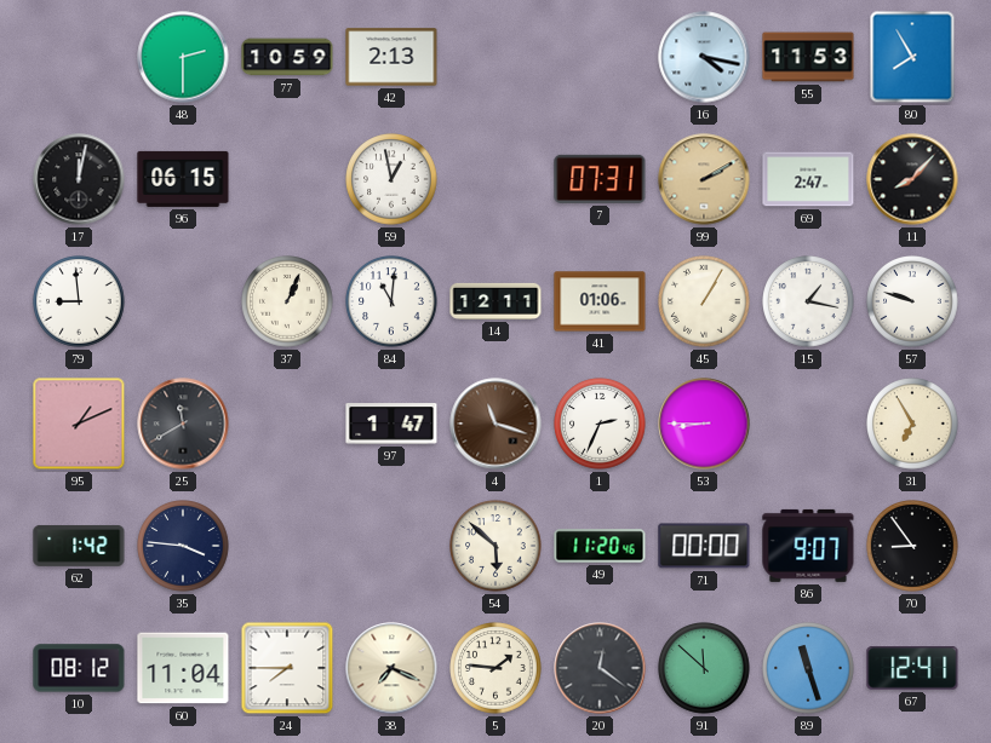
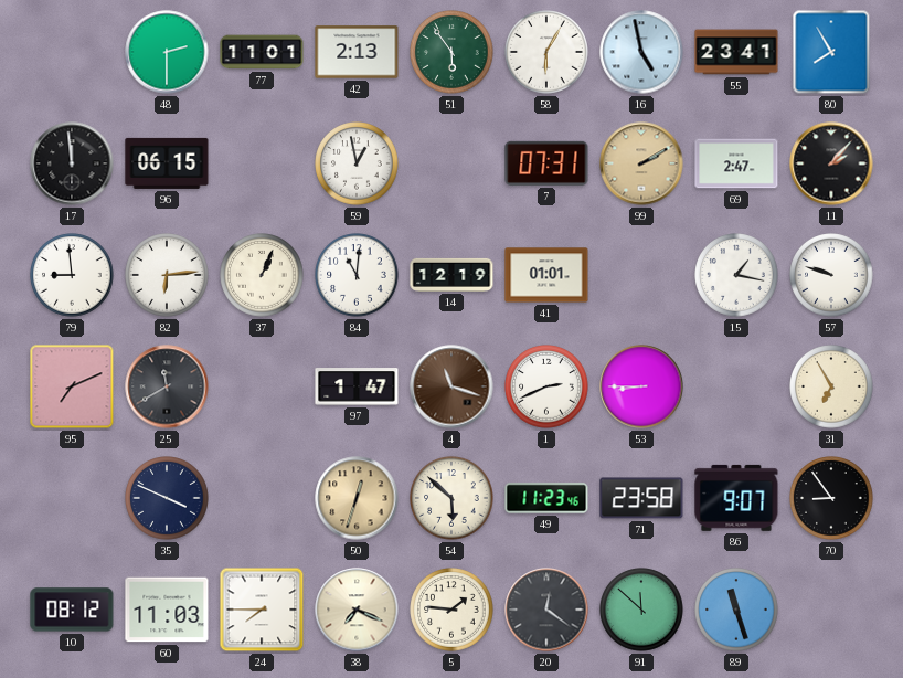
77: 10:59 -> 11:01 (262, 52)
51: none -> 5:54 (451, 52)
58: none -> 6:05 (546, 52)
16: 4:17 -> 4:58 (641, 52)
55: 11:53 -> 23:41 (736, 52)
17: 12:02 -> 11:59 (72, 163)
11: 8:07 -> 2:07 (831, 163)
82: none -> 6:14 (167, 275)
14: 12:11 -> 12:19 (451, 275)
41: 01:06 -> 01:01 (546, 275)
45: 1:05 -> none (704, 301)
95: 1:11 -> 7:11 (72, 386)
1: 2:34 -> 2:41 (546, 386)
62: 1:42 -> none (79, 546)
35: 3:46 -> 3:49 (167, 498)
50: none -> 12:33 (357, 498)
49: 11:20 -> 11:23 (546, 498)
71: 00:00 -> 23:58 (641, 498)
60: 11:04 -> 11:03 (167, 610)
67: 12:41 -> none (912, 668)
